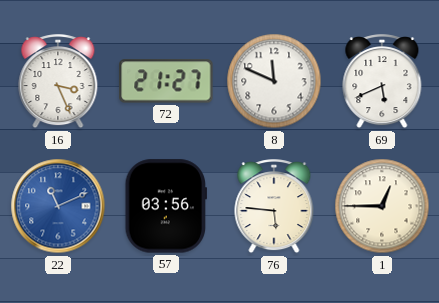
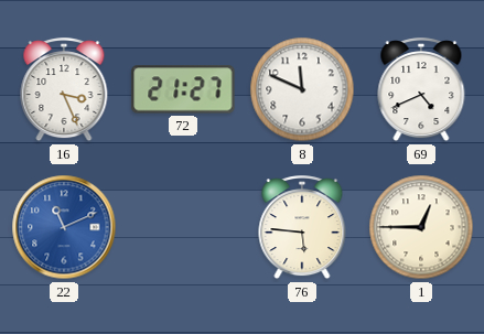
69: 5:41 -> 4:41 (421, 90)
57: 03:56 -> none (165, 206)
